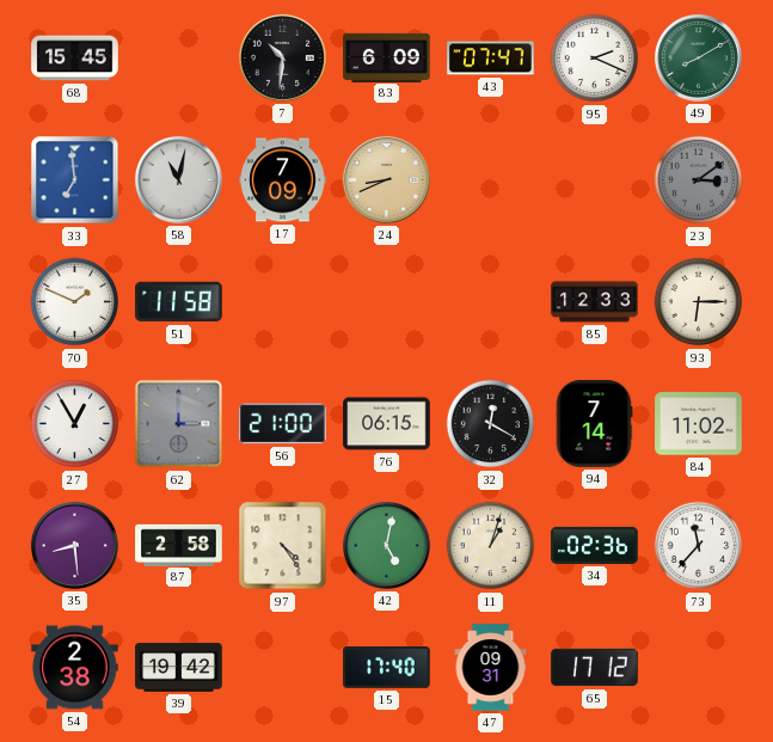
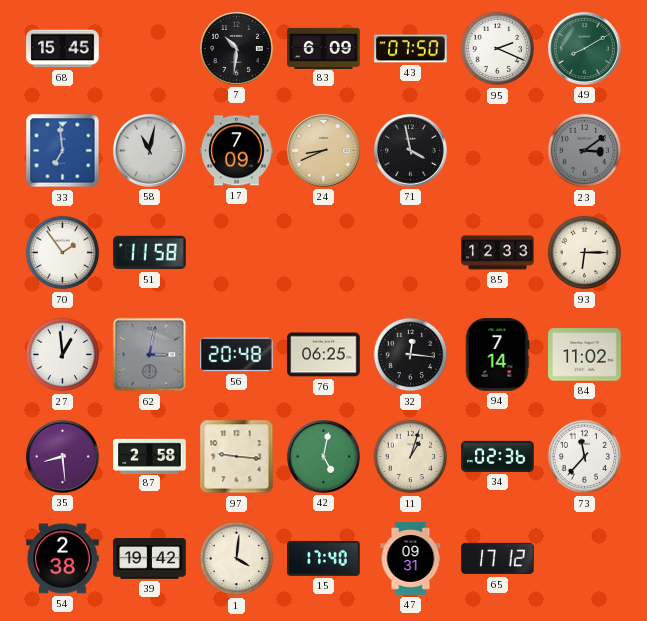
43: 07:47 -> 07:50 (411, 49)
71: none -> 3:58 (411, 150)
70: 1:49 -> 1:54 (63, 253)
27: 12:55 -> 12:59 (63, 355)
62: 3:00 -> 3:02 (150, 355)
56: 21:00 -> 20:48 (237, 355)
76: 06:15 -> 06:25 (324, 355)
32: 12:20 -> 12:16 (411, 355)
97: 4:24 -> 9:16 (237, 457)
1: none -> 4:01 (237, 559)
